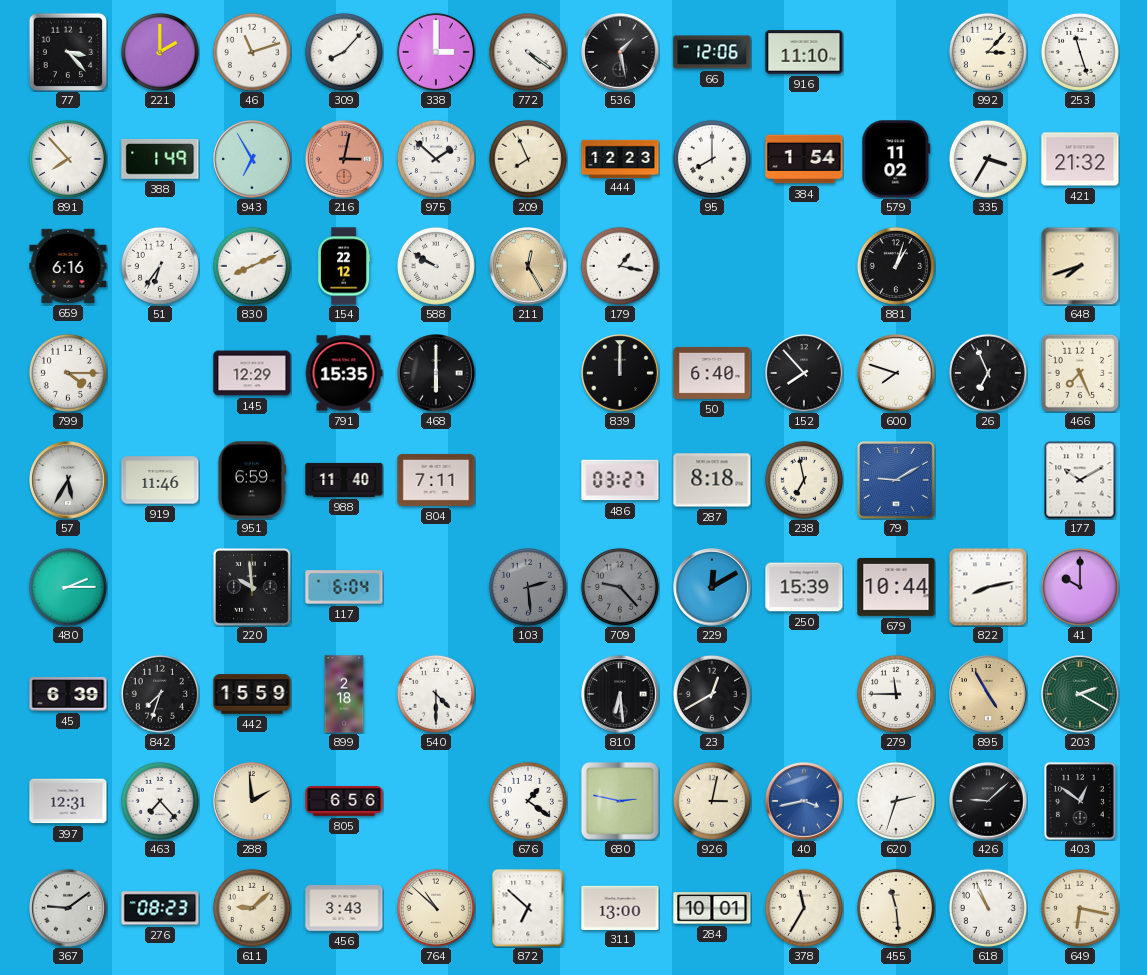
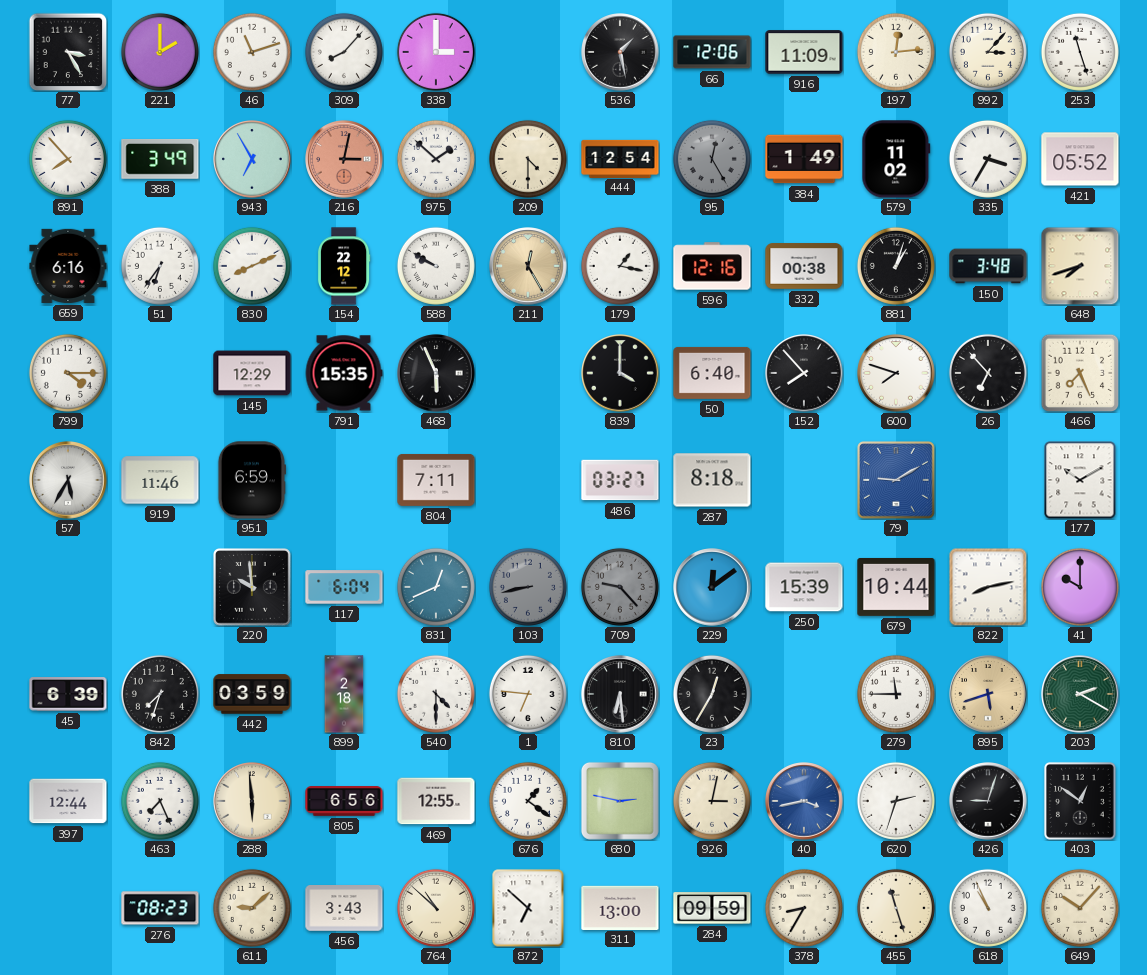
77: 3:23 -> 3:25 (68, 52)
772: 4:21 -> none (528, 52)
916: 11:10 -> 11:09 (804, 52)
197: none -> 12:14 (896, 52)
388: 1:49 -> 3:49 (160, 160)
209: 7:56 -> 4:30 (528, 159)
444: 12:23 -> 12:54 (620, 158)
95: 8:00 -> 12:25 (712, 159)
95 dial: white -> grey (712, 159)
384: 1:54 -> 1:49 (804, 159)
421: 21:32 -> 05:52 (1080, 159)
596: none -> 12:16 (712, 266)
332: none -> 00:38 (804, 266)
150: none -> 3:48 (988, 266)
468: 6:00 -> 5:56 (436, 373)
839: 12:00 -> 4:00 (620, 373)
26: 6:56 -> 6:53 (988, 373)
988: 11:40 -> none (344, 480)
238: 6:58 -> none (804, 480)
480: 2:15 -> none (68, 587)
831: none -> 12:41 (436, 587)
103: 2:29 -> 8:43 (528, 587)
229: 12:10 -> 12:09 (712, 587)
442: 15:59 -> 03:59 (252, 694)
1: none -> 6:46 (528, 694)
23: 12:40 -> 12:35 (712, 694)
895: 4:55 -> 5:42 (988, 694)
397: 12:31 -> 12:44 (68, 801)
463: 7:23 -> 7:26 (160, 801)
288: 1:59 -> 5:59 (252, 801)
469: none -> 12:55 (436, 801)
426: 9:08 -> 9:03 (988, 801)
367: 9:09 -> none (68, 908)
284: 10:01 -> 09:59 (712, 908)
378: 11:35 -> 8:35 (804, 908)
455: 11:29 -> 11:27 (896, 908)
649: 6:17 -> 10:07 (1080, 908)
